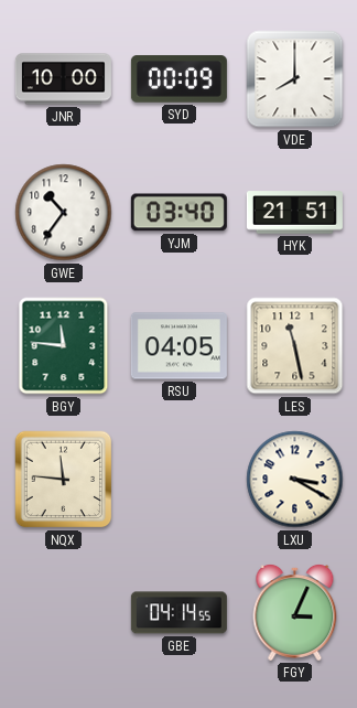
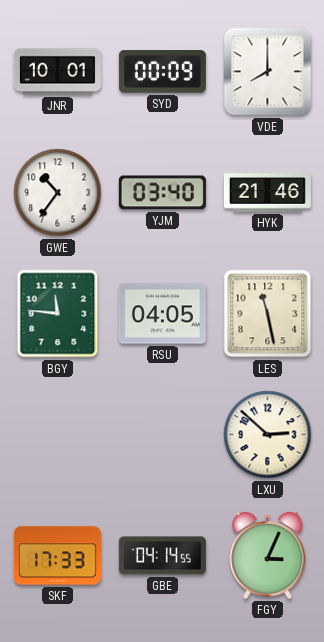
JNR: 10:00 -> 10:01 (57, 72)
HYK: 21:51 -> 21:46 (267, 193)
NQX: 11:46 -> none (64, 480)
LXU: 3:20 -> 2:52 (268, 435)
SKF: none -> 17:33 (57, 556)
